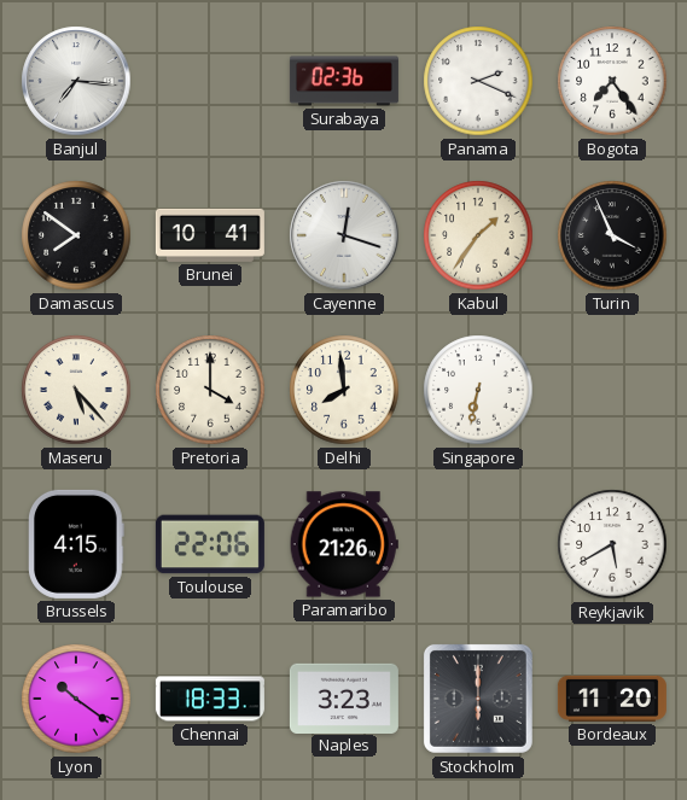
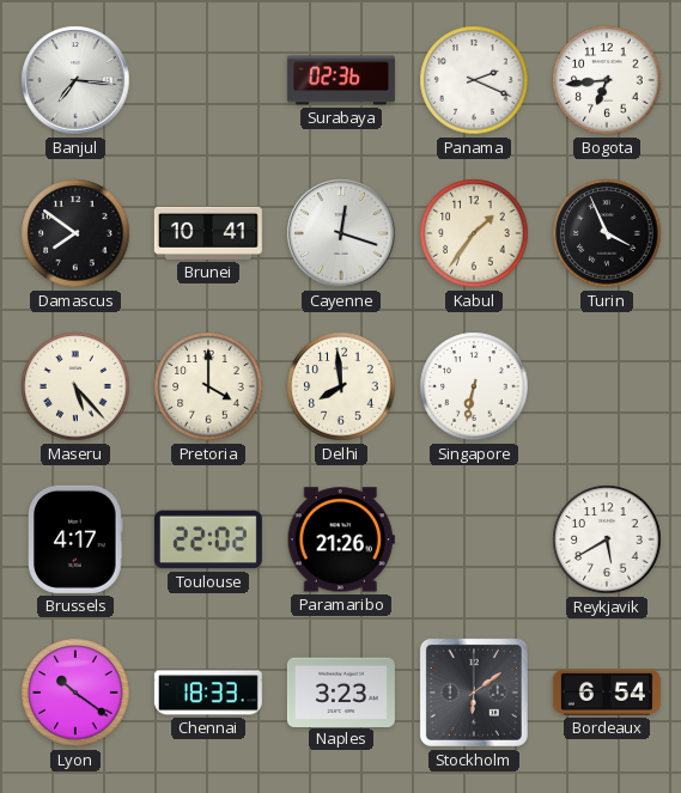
Bogota: 7:24 -> 6:44 (607, 80)
Brussels: 4:15 -> 4:17 (75, 539)
Toulouse: 22:06 -> 22:02 (208, 539)
Stockholm: 6:00 -> 6:09 (474, 693)
Bordeaux: 11:20 -> 6:54 (607, 693)
